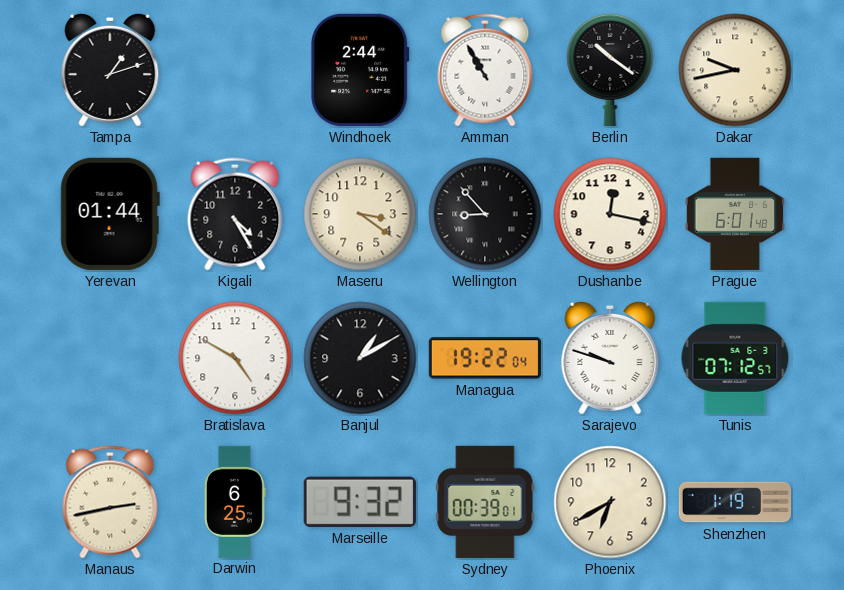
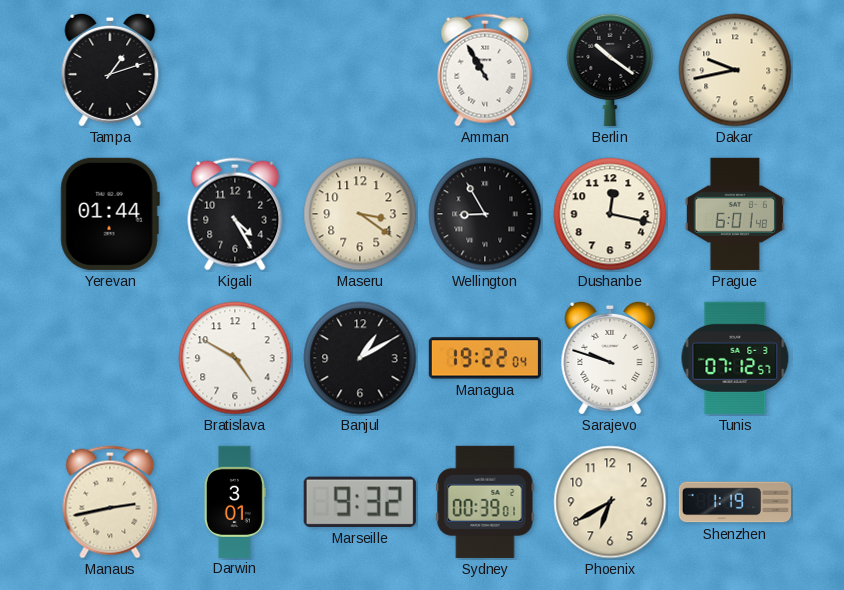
Windhoek: 2:44 -> none (360, 70)
Wellington: 8:53 -> 8:55 (485, 214)
Darwin: 6:25 -> 3:01 (235, 501)
